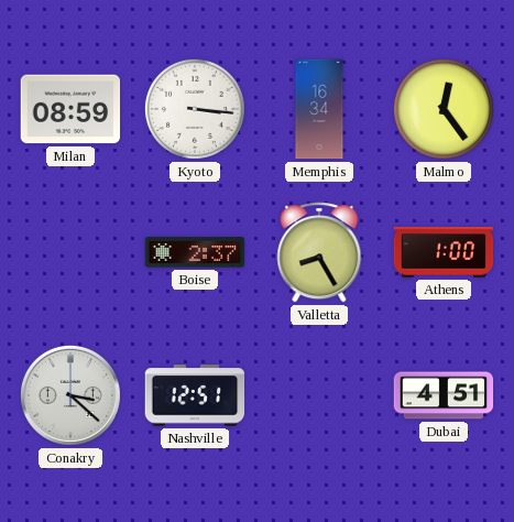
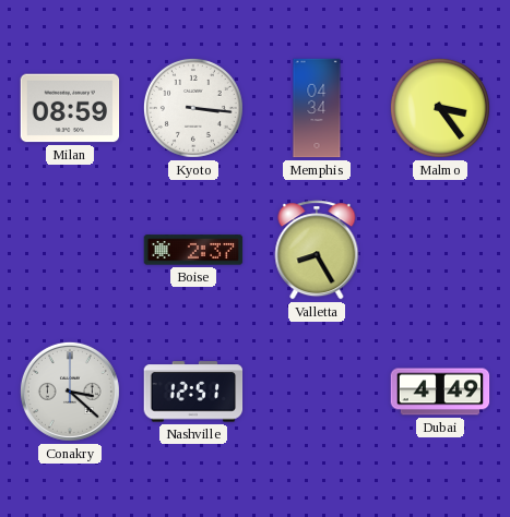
Memphis: 16:34 -> 04:34 (317, 108)
Malmo: 12:24 -> 3:24 (440, 108)
Athens: 1:00 -> none (444, 252)
Dubai: 4:51 -> 4:49 (440, 392)
